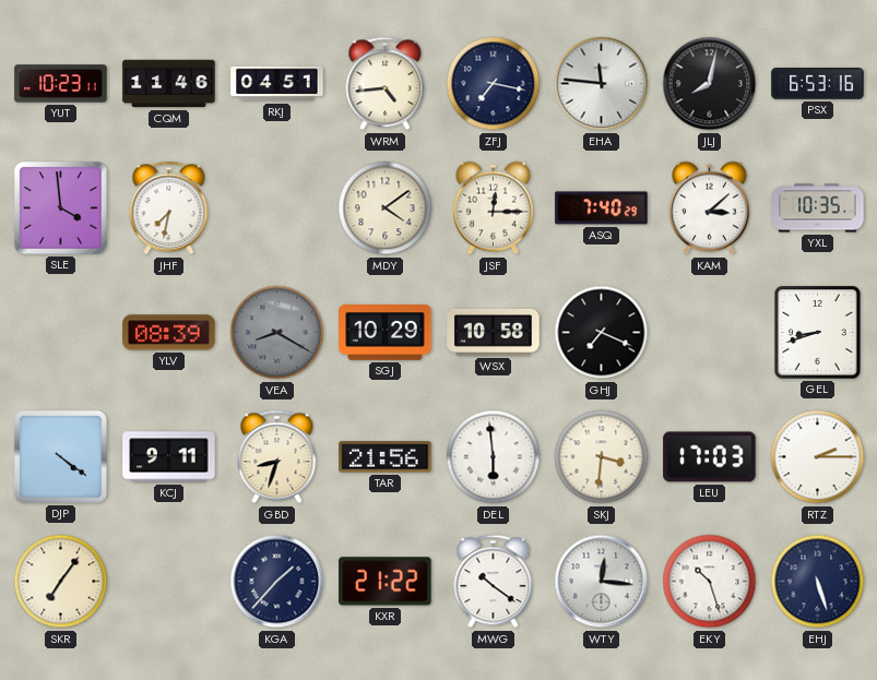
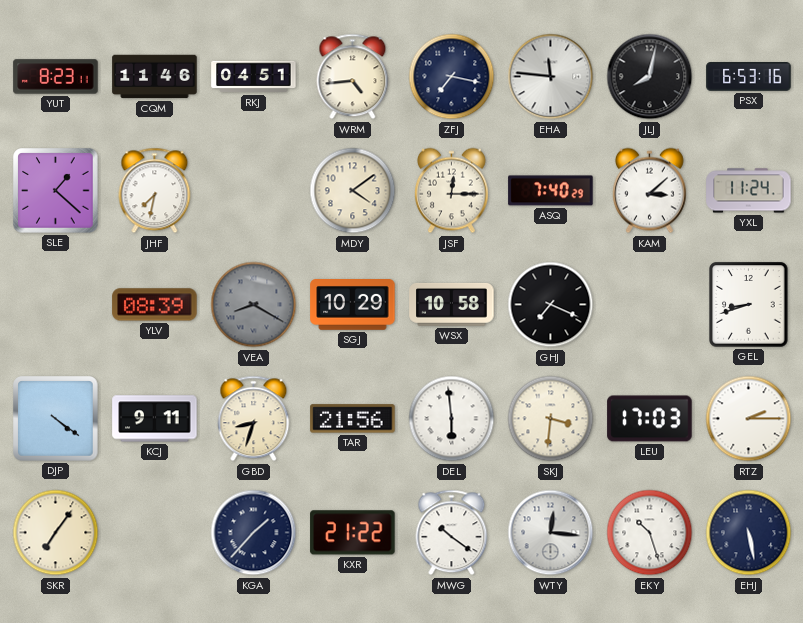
YUT: 10:23 -> 8:23 (56, 77)
SLE: 3:59 -> 1:22 (56, 191)
YXL: 10:35 -> 11:24 (749, 191)
EHJ: 5:27 -> 5:28 (749, 533)
